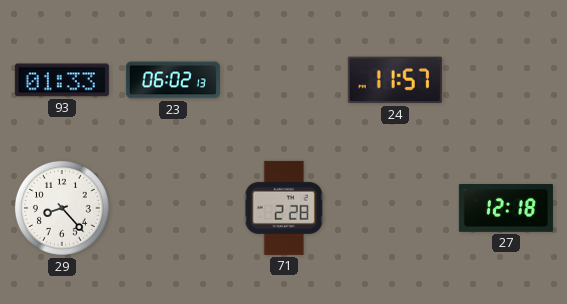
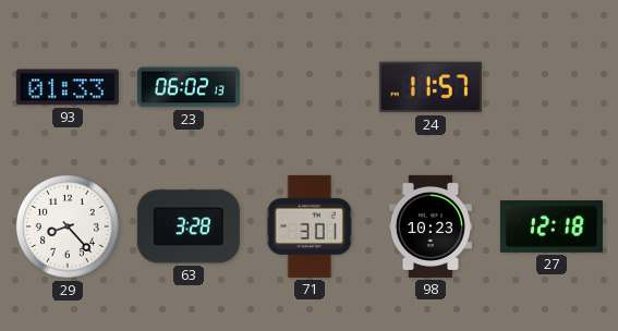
63: none -> 3:28 (189, 226)
71: 2:28 -> 3:01 (310, 226)
98: none -> 10:23 (431, 226)
